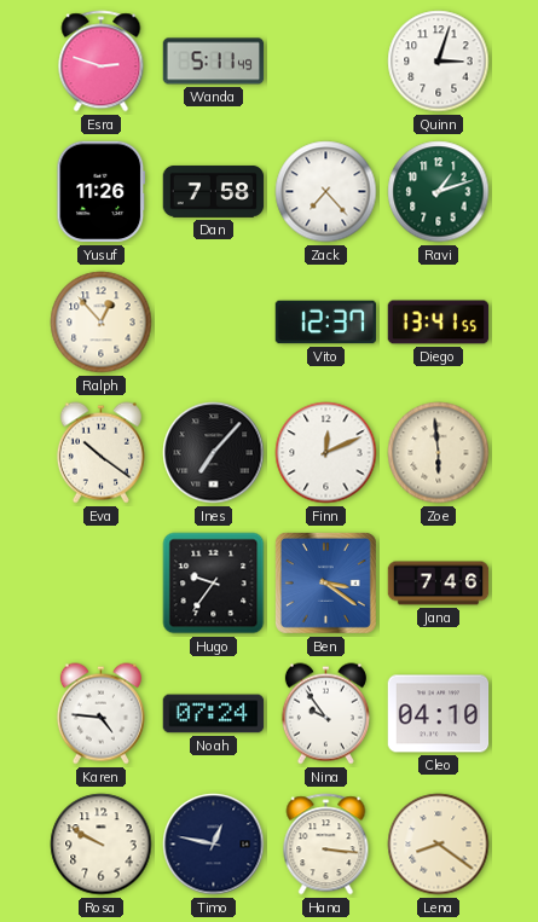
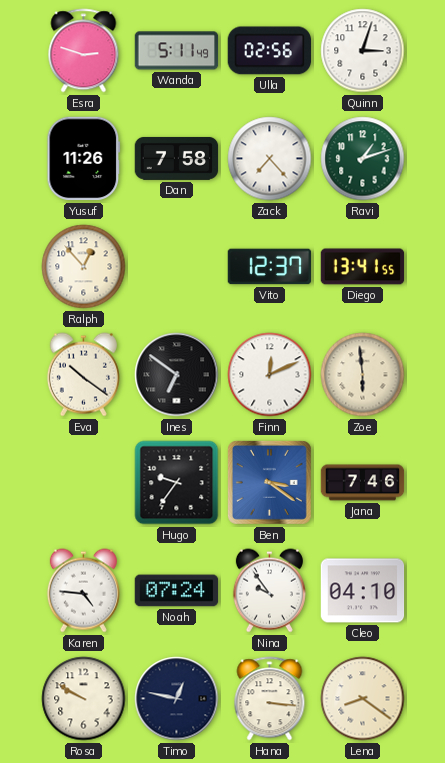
Ulla: none -> 02:56 (270, 51)
Ines: 7:07 -> 6:51 (177, 375)
